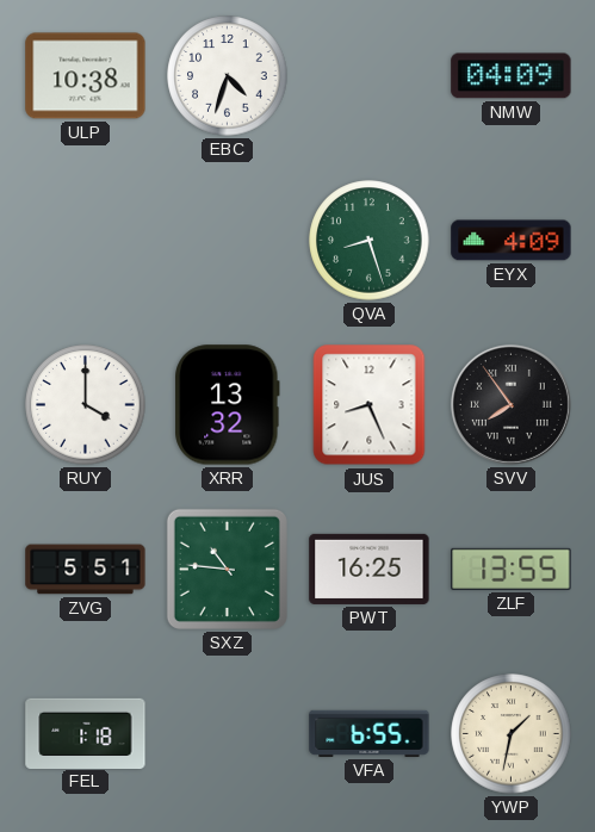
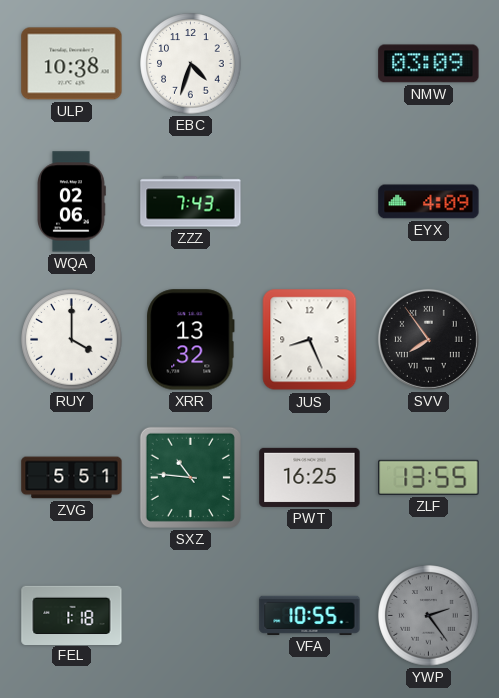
NMW: 04:09 -> 03:09 (429, 64)
WQA: none -> 02:06 (72, 202)
ZZZ: none -> 7:43 (191, 202)
QVA: 8:27 -> none (370, 241)
VFA: 6:55 -> 10:55 (310, 615)
YWP: 1:32 -> 2:24 (429, 616)
YWP dial: cream -> grey (429, 616)
